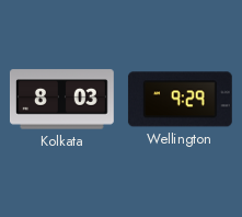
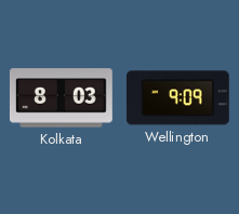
Wellington: 9:29 -> 9:09 (177, 98)
